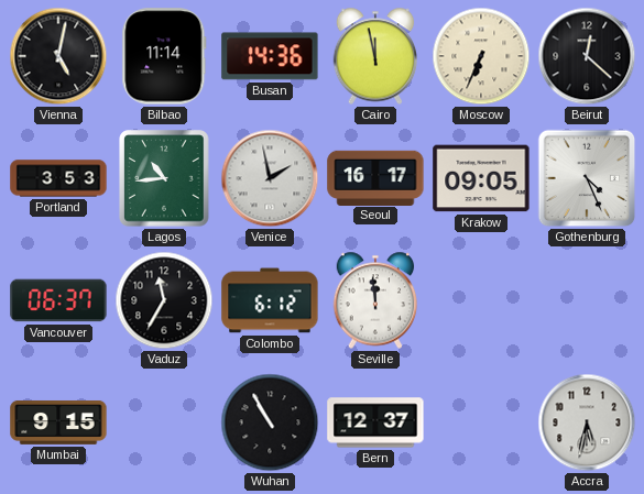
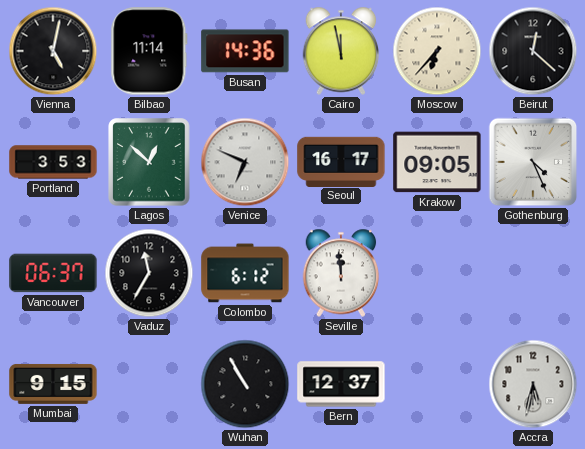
Moscow: 6:34 -> 6:37 (437, 51)
Lagos: 10:44 -> 12:52 (149, 162)
Venice: 1:58 -> 6:49 (245, 162)
